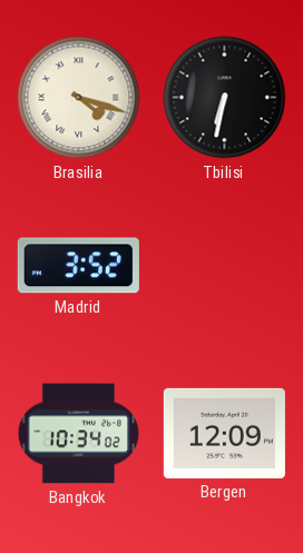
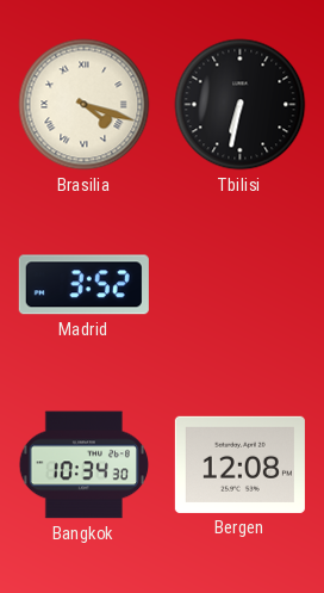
Bangkok: 10:34:02 -> 10:34:30 (85, 465)
Bergen: 12:09 -> 12:08 (239, 464)
